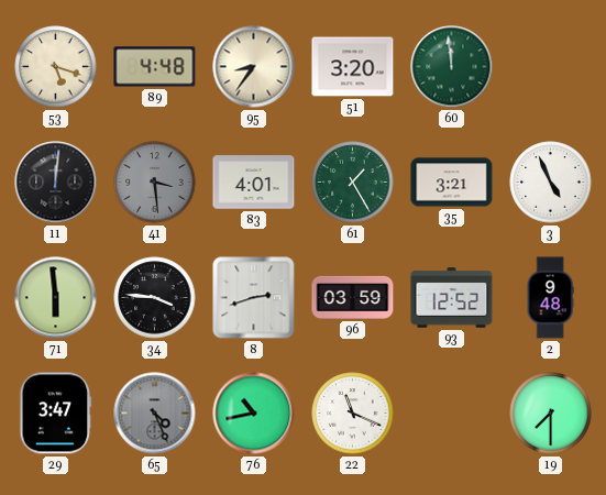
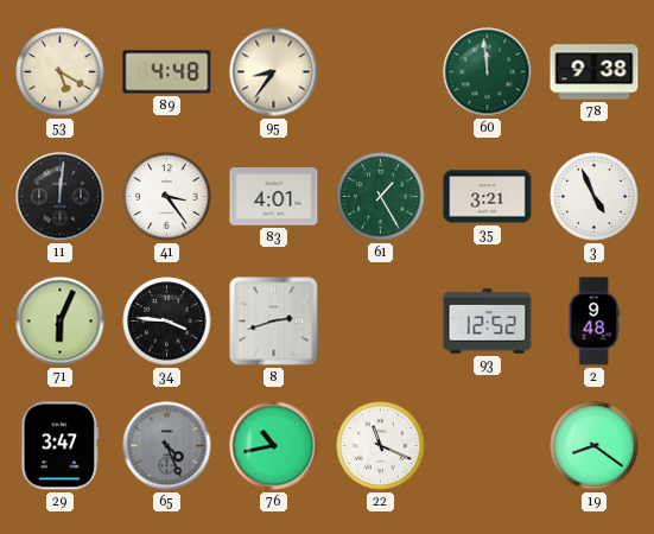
53: 5:18 -> 5:20 (61, 72)
51: 3:20 -> none (353, 67)
78: none -> 9:38 (595, 72)
41: 3:29 -> 3:24 (167, 197)
41 dial: grey -> white (167, 197)
71: 5:59 -> 6:04 (61, 322)
96: 03:59 -> none (353, 297)
19: 7:30 -> 8:21 (595, 446)
